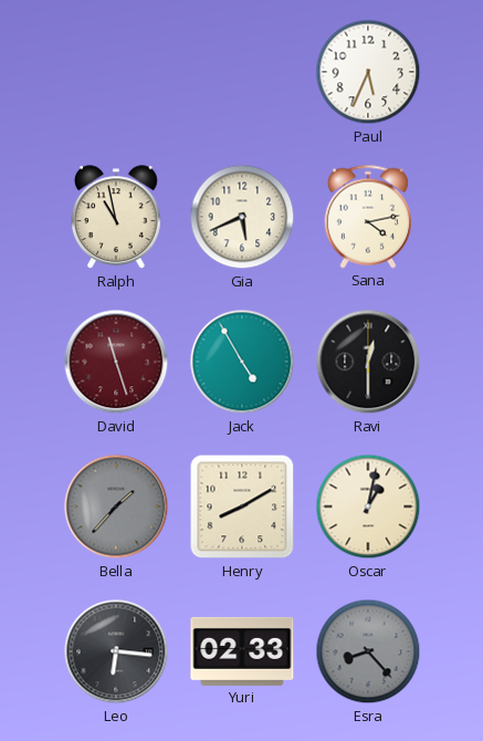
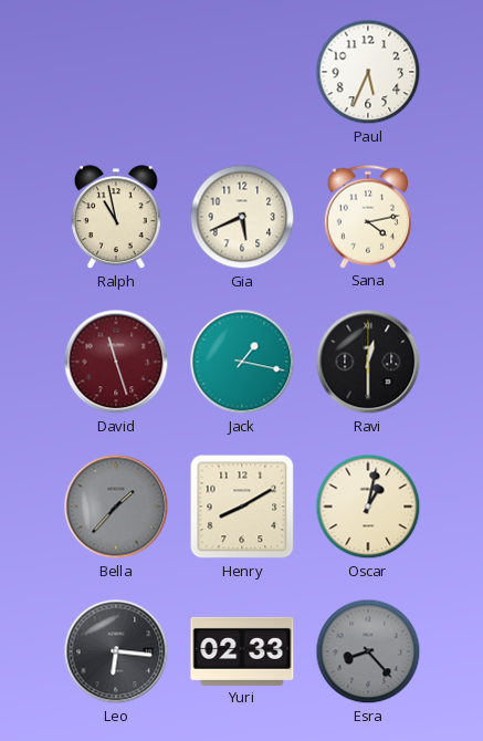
Jack: 4:55 -> 1:17 (242, 362)
